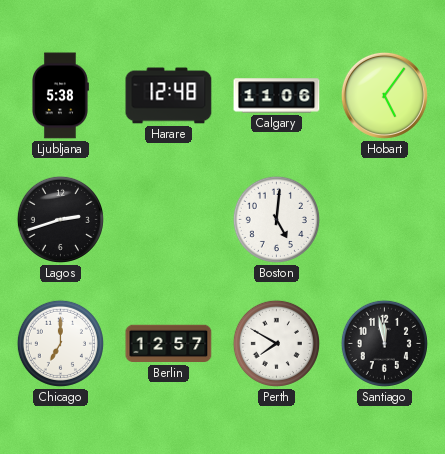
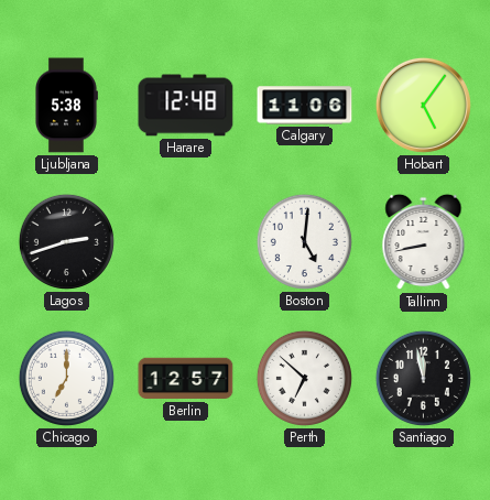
Tallinn: none -> 8:43 (424, 242)
Perth: 7:50 -> 6:52 (304, 378)
